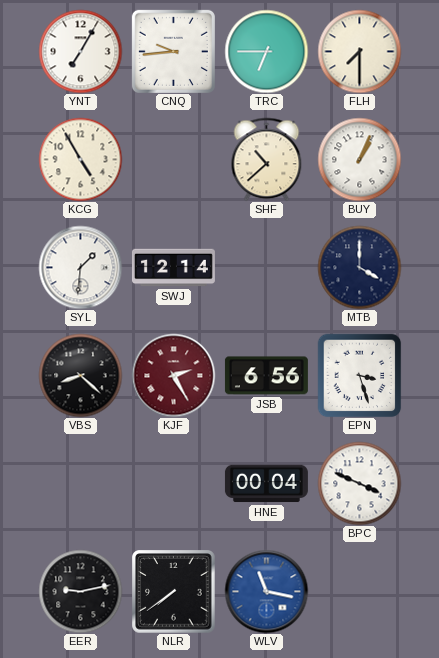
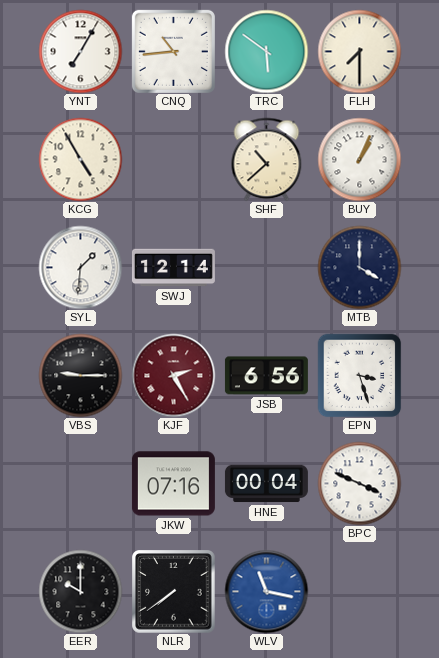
CNQ: 9:44 -> 10:44 (173, 51)
TRC: 6:45 -> 5:51 (266, 51)
VBS: 8:22 -> 9:15 (80, 375)
JKW: none -> 07:16 (173, 484)
EER: 9:13 -> 10:00 (80, 591)
